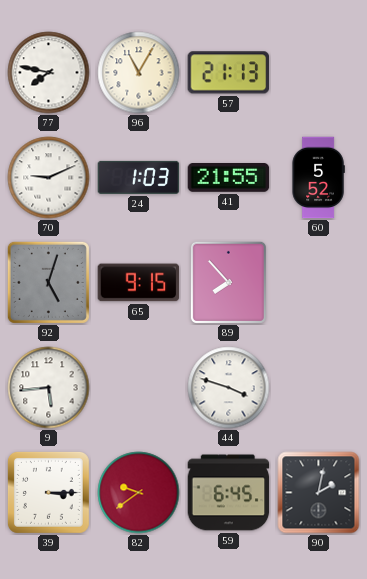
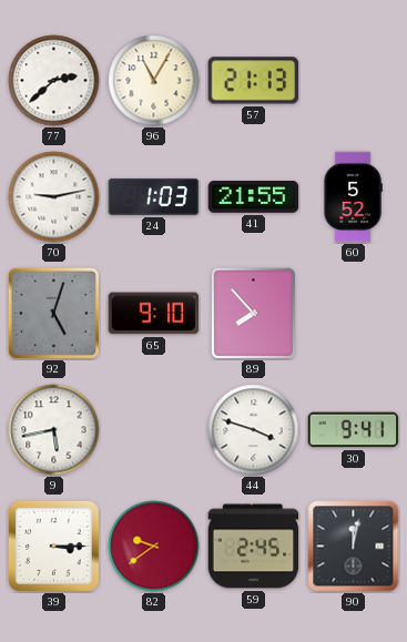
77: 7:47 -> 2:38 (54, 81)
70: 9:11 -> 9:13 (54, 197)
65: 9:15 -> 9:10 (154, 314)
9: 5:44 -> 5:43 (54, 430)
30: none -> 9:41 (354, 430)
59: 6:45 -> 2:45 (254, 547)
90: 2:02 -> 12:02 (354, 547)
